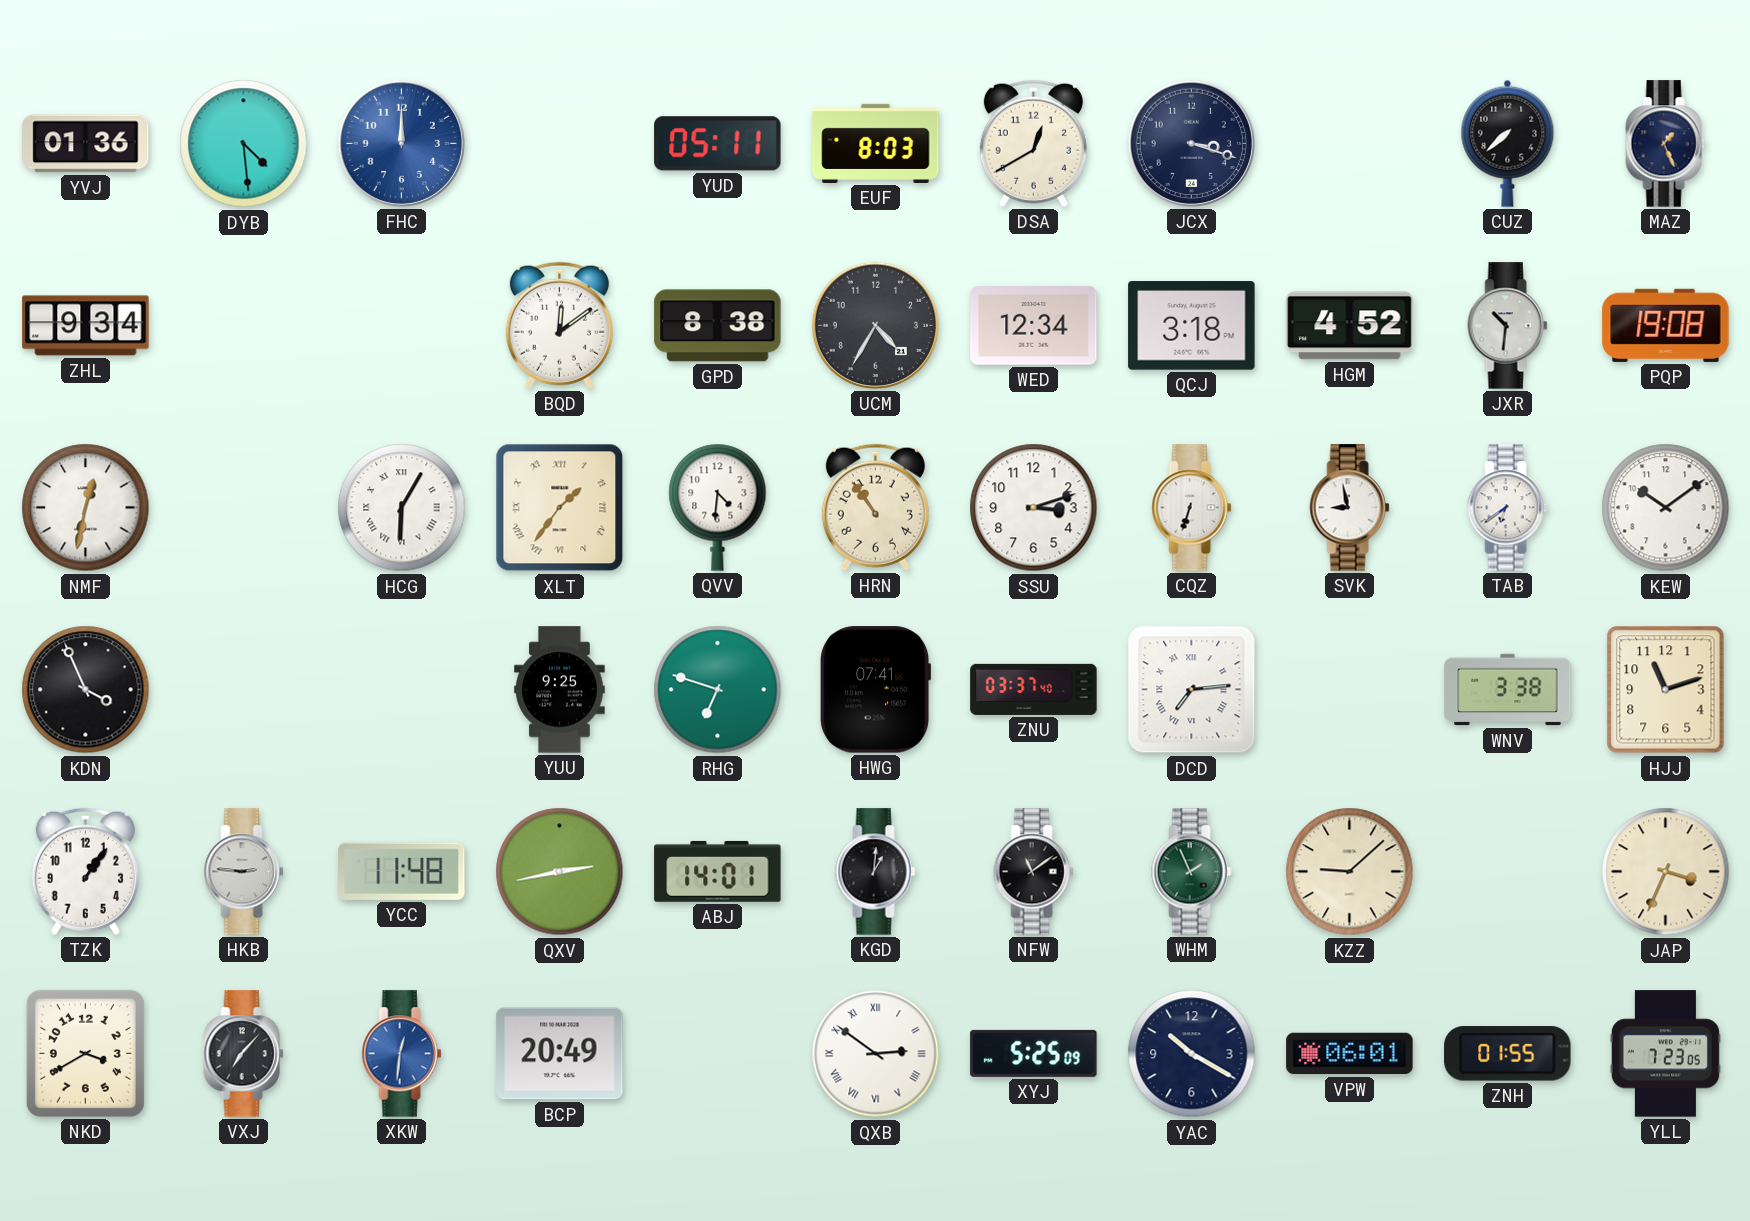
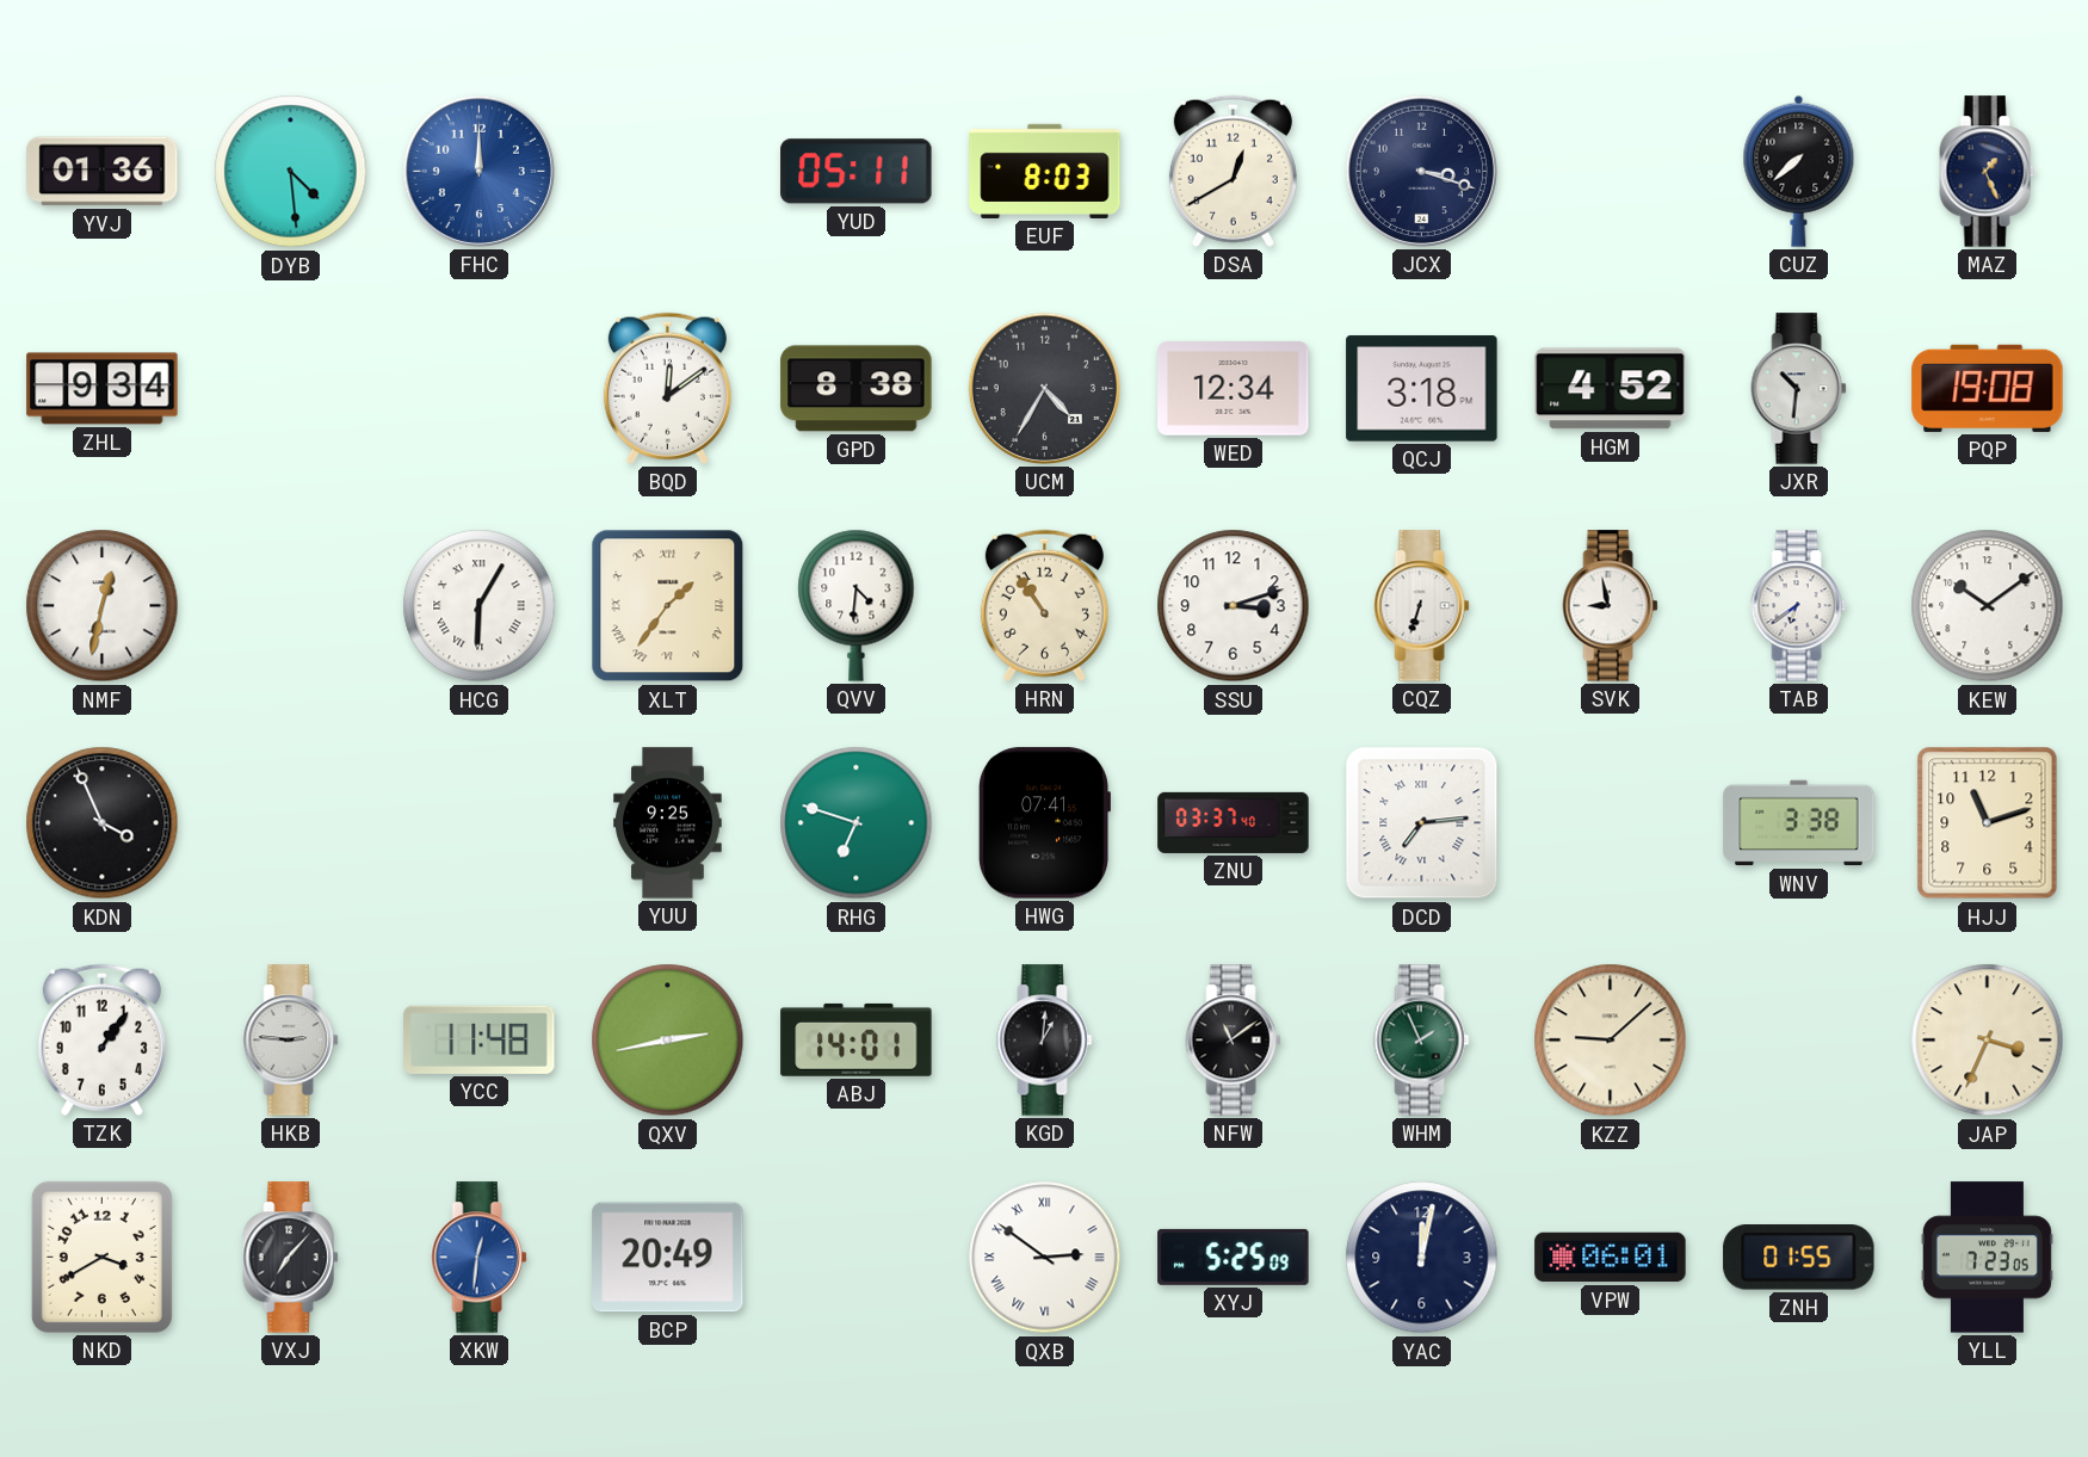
YAC: 10:20 -> 12:02 (1422, 1258)
